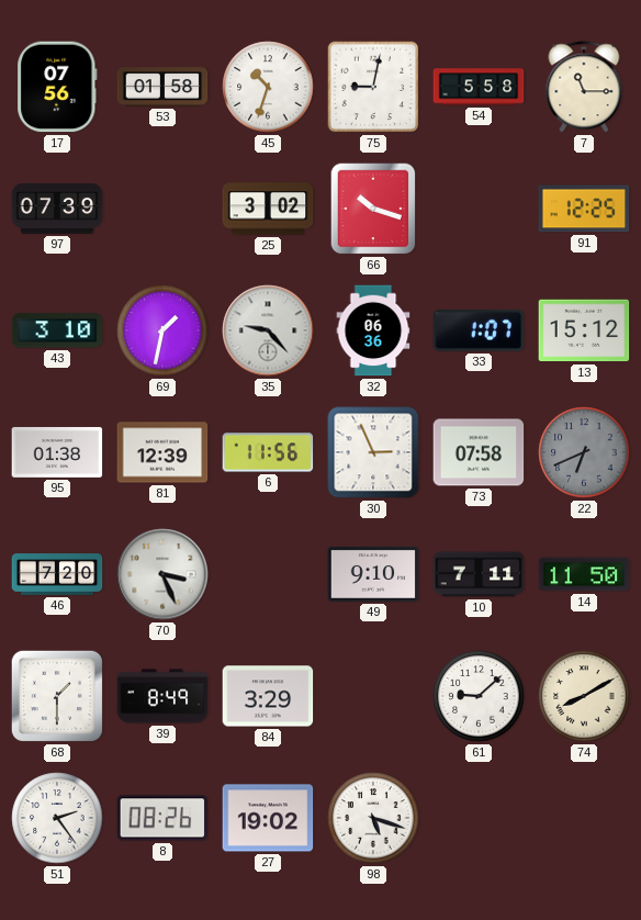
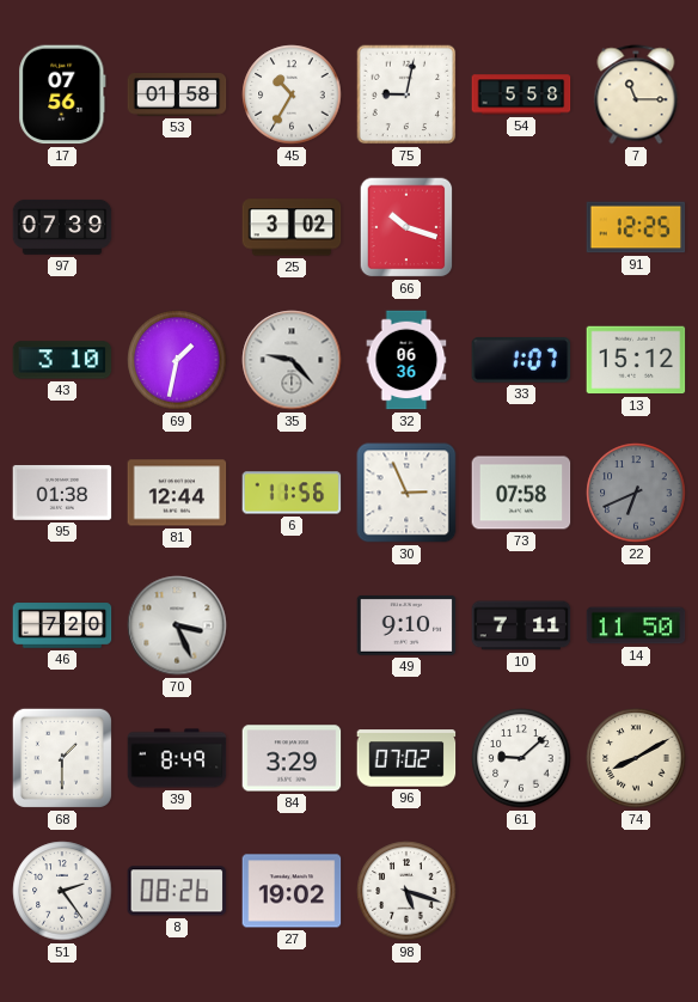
45: 10:33 -> 10:35 (292, 94)
81: 12:39 -> 12:44 (177, 493)
96: none -> 07:02 (406, 758)
